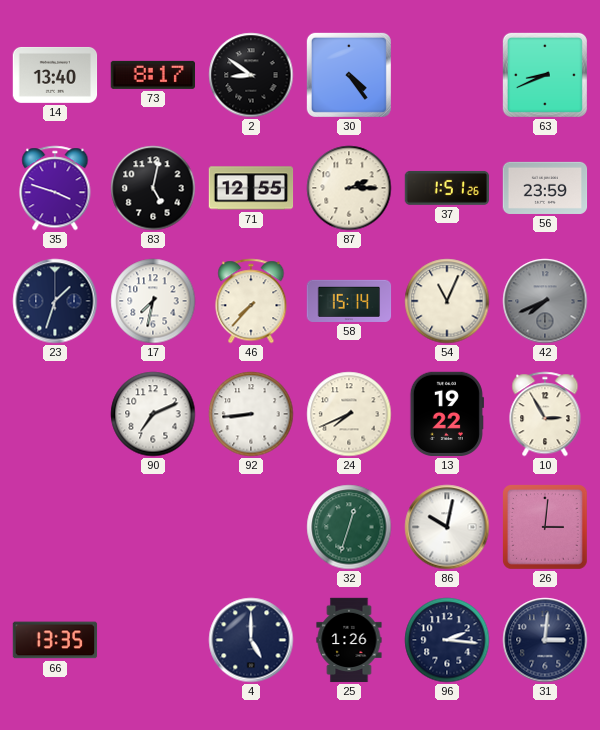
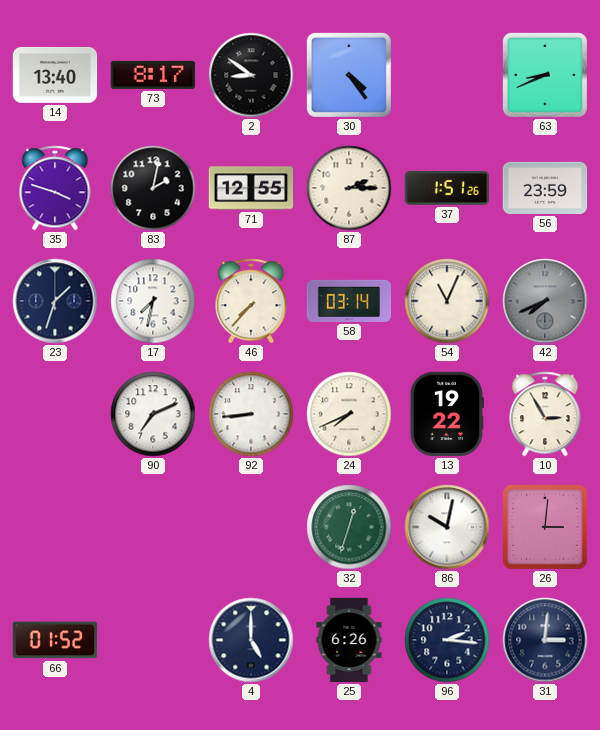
83: 5:02 -> 2:02 (153, 188)
58: 15:14 -> 03:14 (349, 301)
66: 13:35 -> 01:52 (55, 640)
25: 1:26 -> 6:26 (349, 640)
